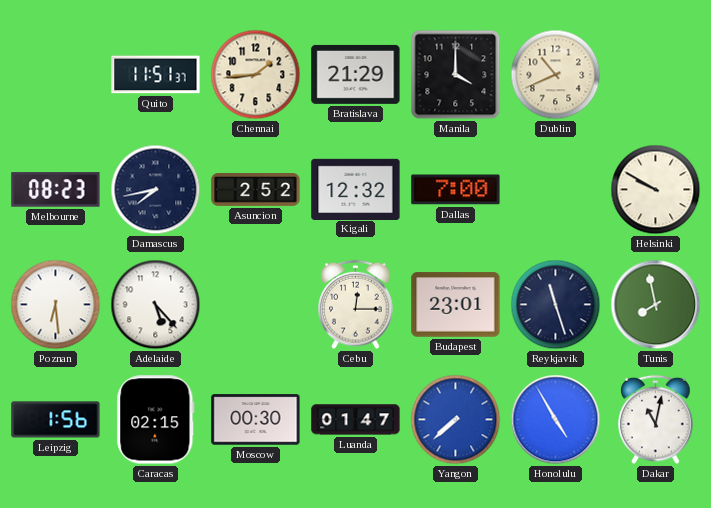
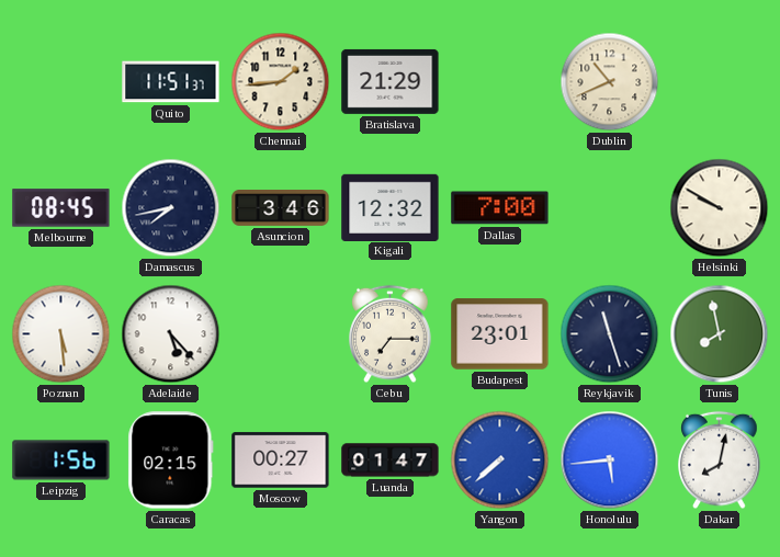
Manila: 4:00 -> none (456, 75)
Melbourne: 08:23 -> 08:45 (61, 208)
Asuncion: 2:52 -> 3:46 (281, 208)
Poznan: 6:29 -> 5:29 (61, 334)
Cebu: 12:15 -> 7:15 (391, 334)
Moscow: 00:30 -> 00:27 (281, 461)
Honolulu: 4:55 -> 5:44 (610, 461)
Dakar: 11:02 -> 8:02 (720, 461)
